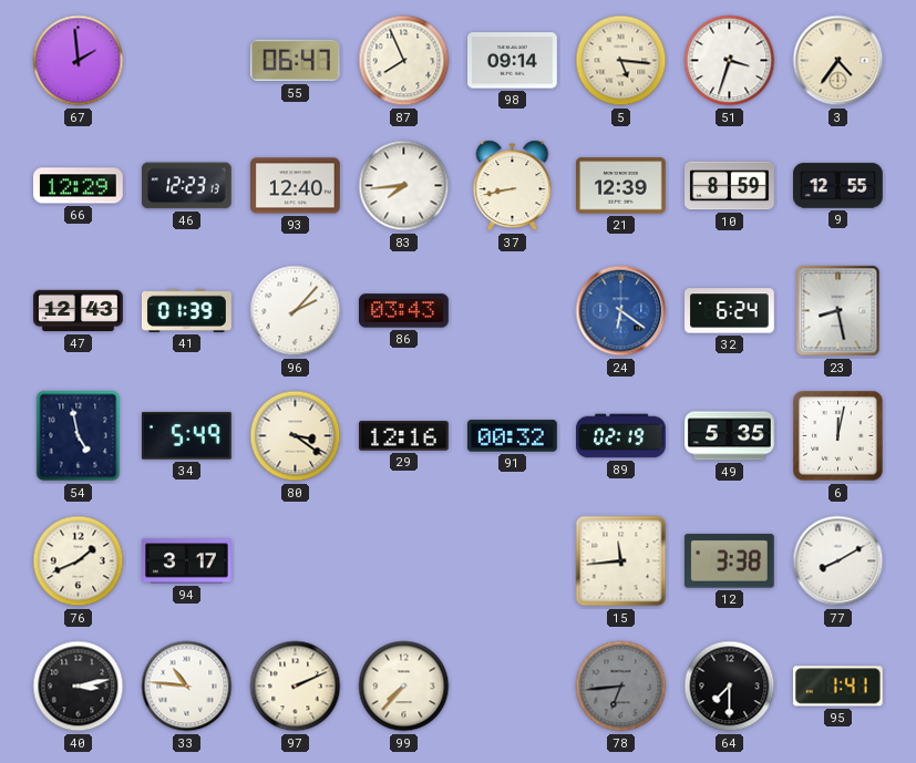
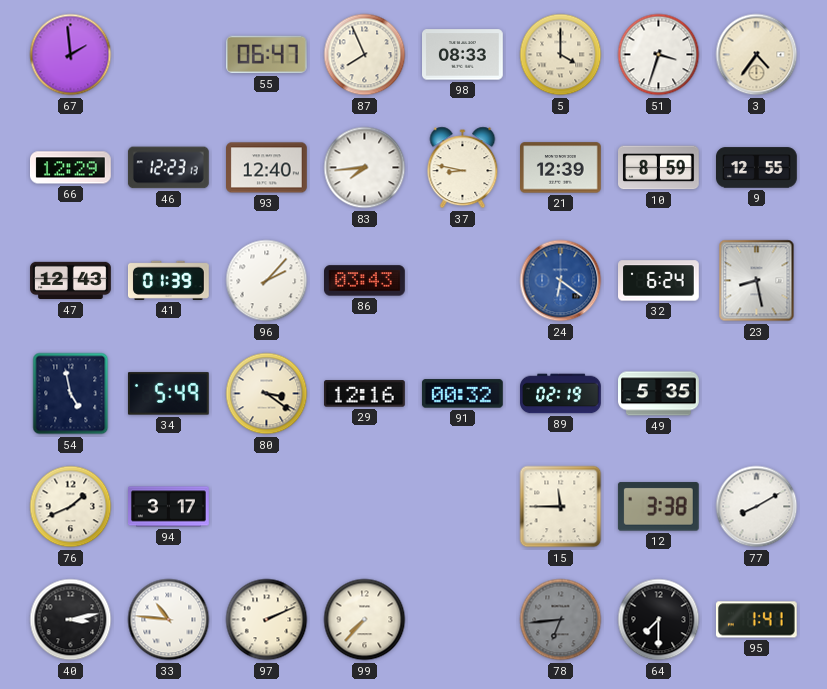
98: 09:14 -> 08:33 (463, 55)
5: 5:16 -> 4:00 (561, 55)
37: 8:43 -> 8:47 (463, 168)
6: 12:02 -> none (838, 436)
15: 11:44 -> 11:45 (561, 507)
